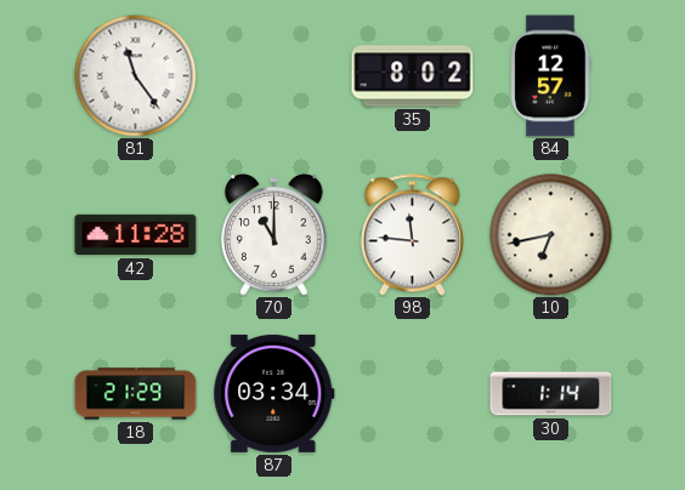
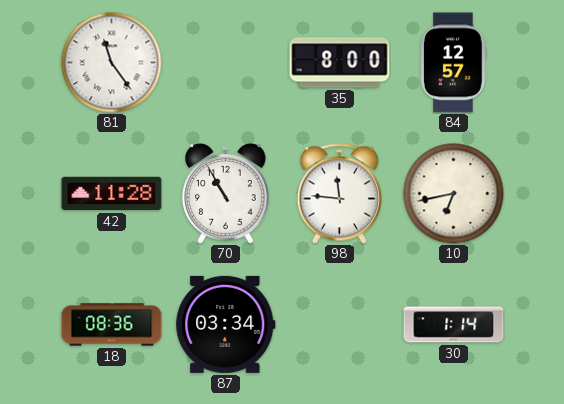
35: 8:02 -> 8:00 (340, 63)
70: 11:00 -> 10:55 (225, 194)
18: 21:29 -> 08:36 (112, 325)
